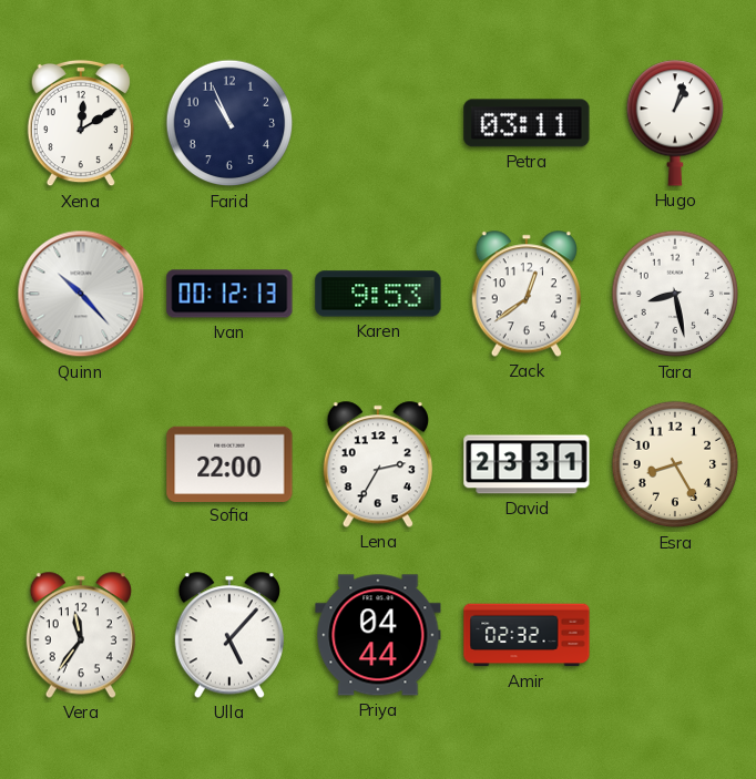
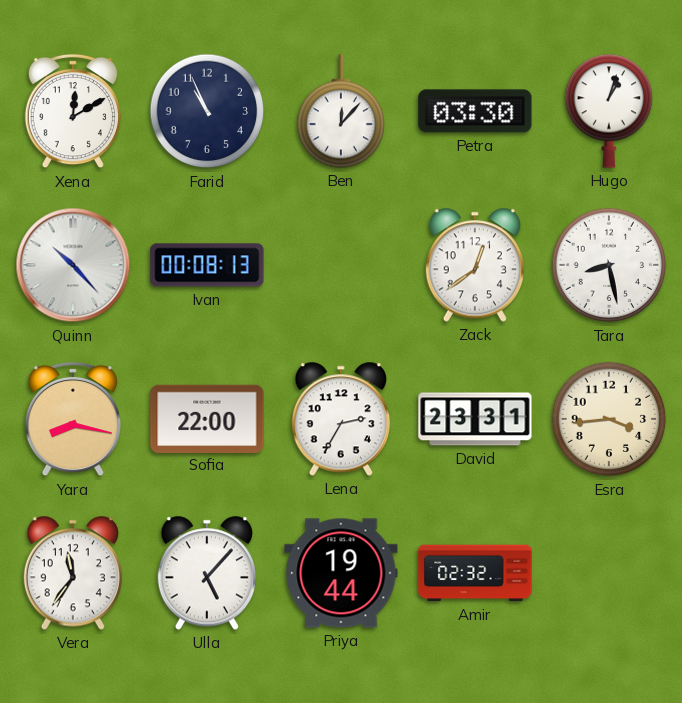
Ben: none -> 12:07 (340, 111)
Petra: 03:11 -> 03:30 (475, 111)
Ivan: 00:12 -> 00:08 (207, 265)
Karen: 9:53 -> none (378, 294)
Yara: none -> 8:17 (73, 419)
Esra: 8:25 -> 3:44 (609, 419)
Priya: 04:44 -> 19:44 (341, 573)
